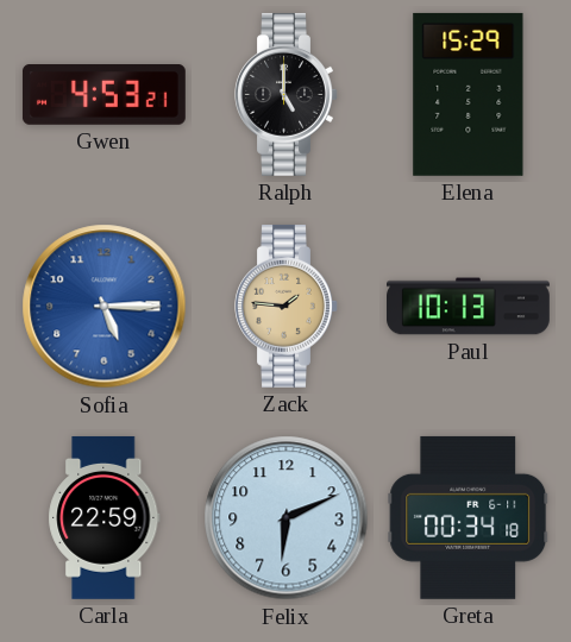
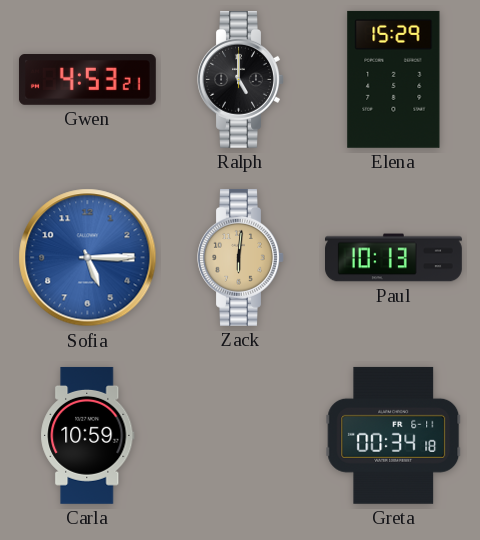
Zack: 1:46 -> 6:01 (241, 257)
Carla: 22:59 -> 10:59 (88, 435)
Felix: 6:11 -> none (287, 518)
